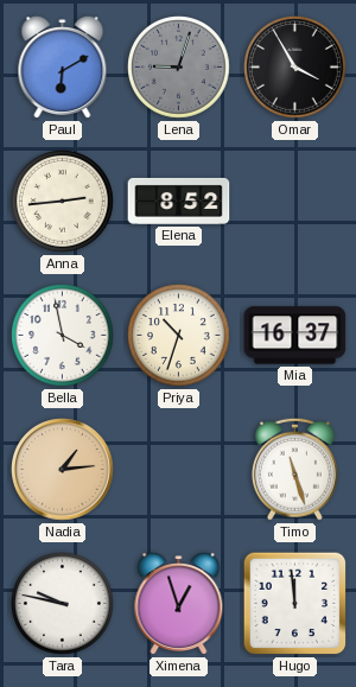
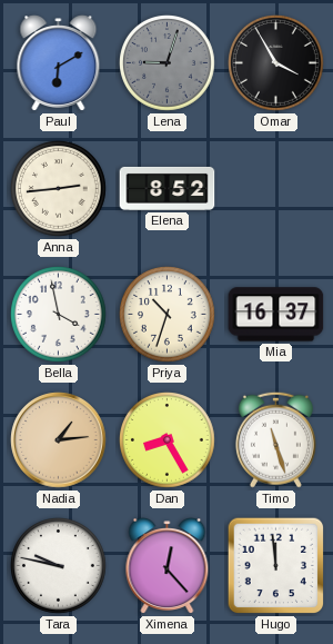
Dan: none -> 8:25 (168, 440)
Ximena: 12:57 -> 12:23 (168, 566)
